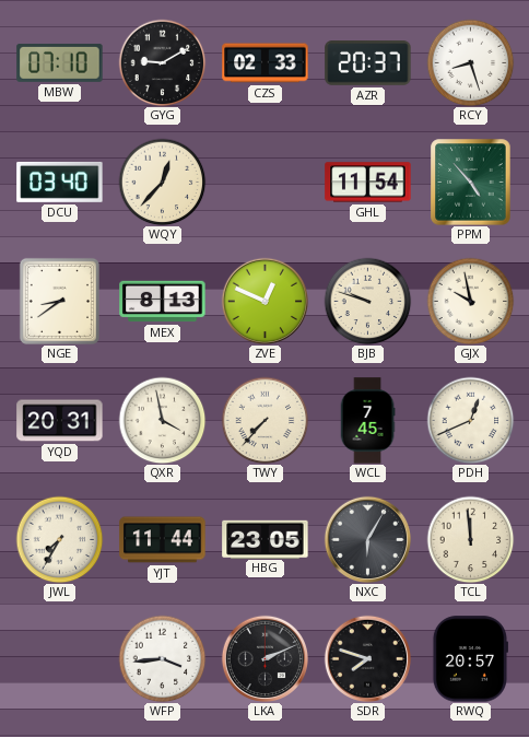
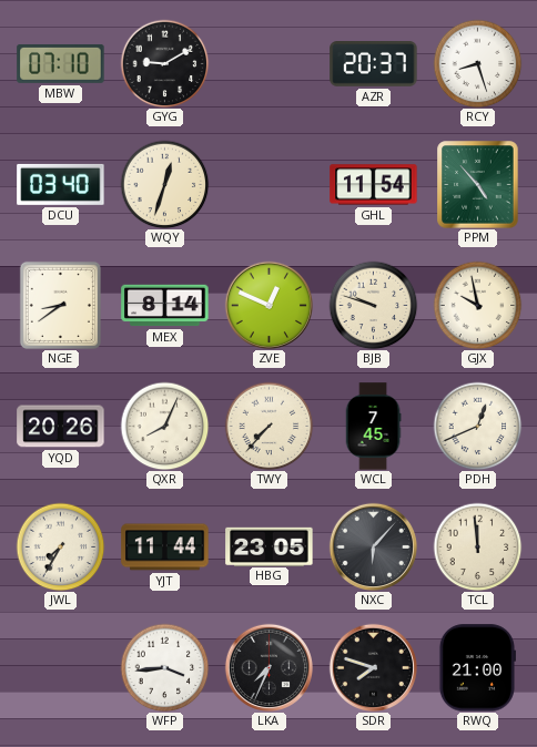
CZS: 02:33 -> none (266, 63)
WQY: 12:37 -> 12:33 (164, 184)
MEX: 8:13 -> 8:14 (165, 306)
YQD: 20:31 -> 20:26 (61, 427)
QXR: 3:58 -> 8:04 (164, 426)
NXC: 6:05 -> 6:07 (373, 546)
LKA: 2:11 -> 7:34 (268, 667)
RWQ: 20:57 -> 21:00 (477, 668)
